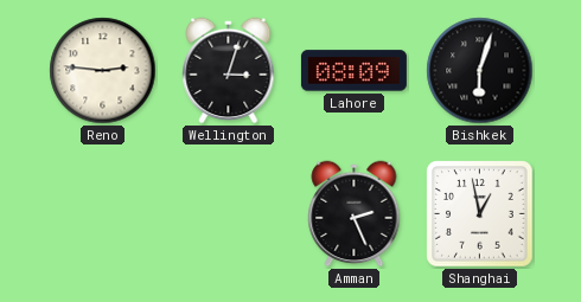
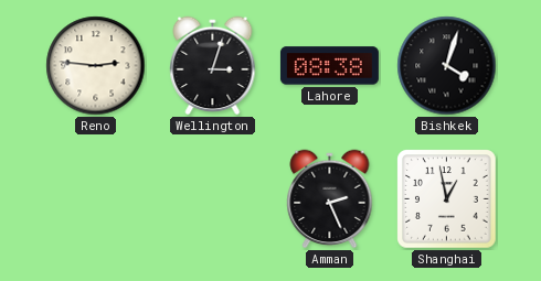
Lahore: 08:09 -> 08:38 (329, 66)
Bishkek: 6:03 -> 4:03 (447, 66)
